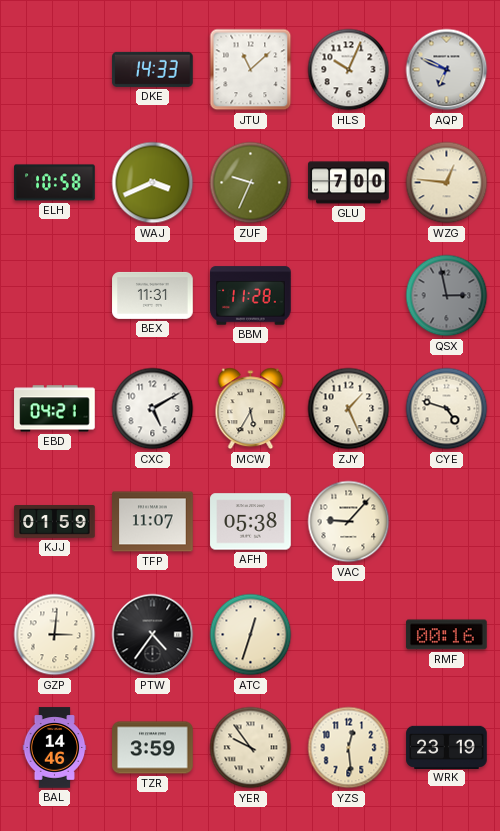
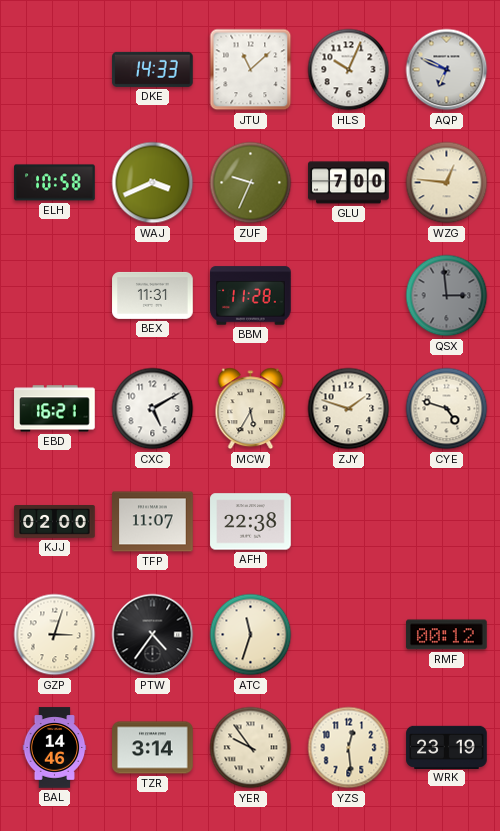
QSX: 2:58 -> 2:59 (447, 296)
EBD: 04:21 -> 16:21 (55, 409)
ZJY: 1:26 -> 1:48 (349, 409)
KJJ: 01:59 -> 02:00 (55, 522)
AFH: 05:38 -> 22:38 (251, 522)
VAC: 9:07 -> none (349, 522)
GZP: 3:01 -> 3:03 (55, 635)
ATC: 12:33 -> 11:33 (251, 635)
RMF: 00:16 -> 00:12 (447, 635)
TZR: 3:59 -> 3:14 (153, 748)
